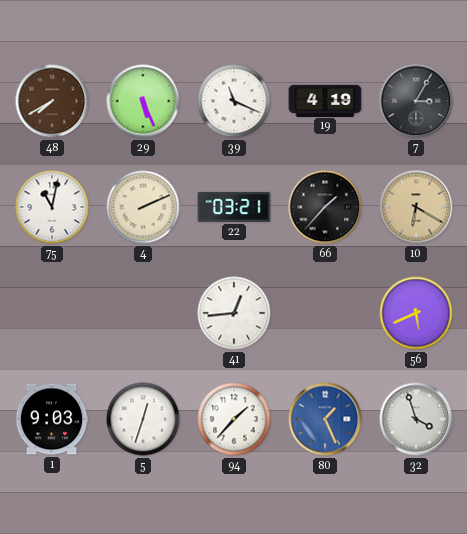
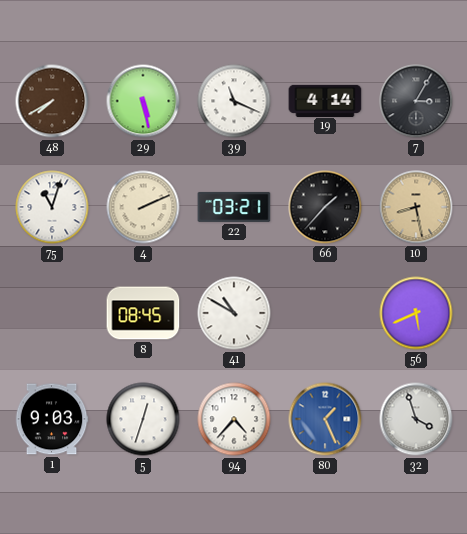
29: 5:26 -> 5:28 (143, 101)
19: 4:19 -> 4:14 (325, 100)
75: 11:02 -> 11:03 (52, 207)
10: 6:20 -> 8:28 (416, 207)
8: none -> 08:45 (143, 313)
41: 12:44 -> 10:50 (234, 313)
94: 1:37 -> 4:37 (234, 419)
